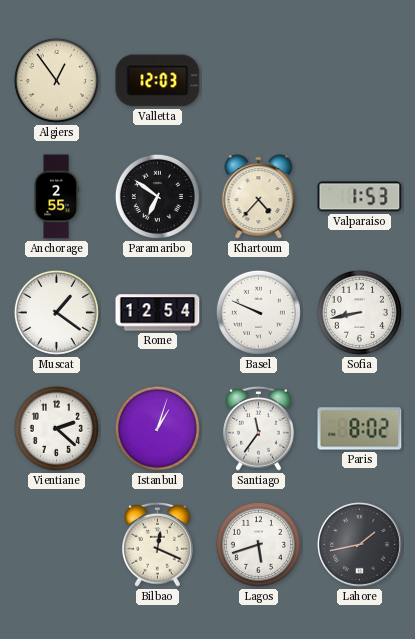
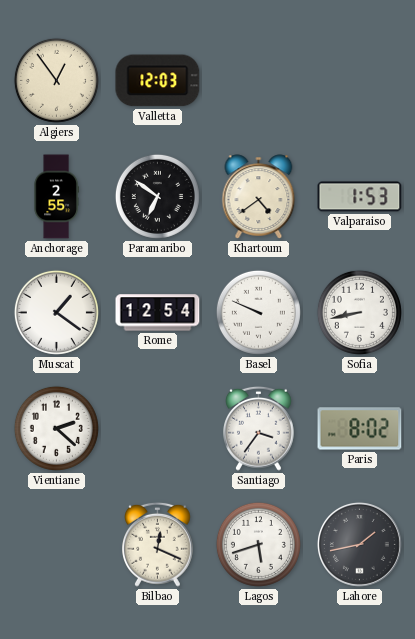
Khartoum: 4:37 -> 4:39 (259, 197)
Istanbul: 1:03 -> none (157, 428)
Santiago: 11:36 -> 3:36 (259, 428)
